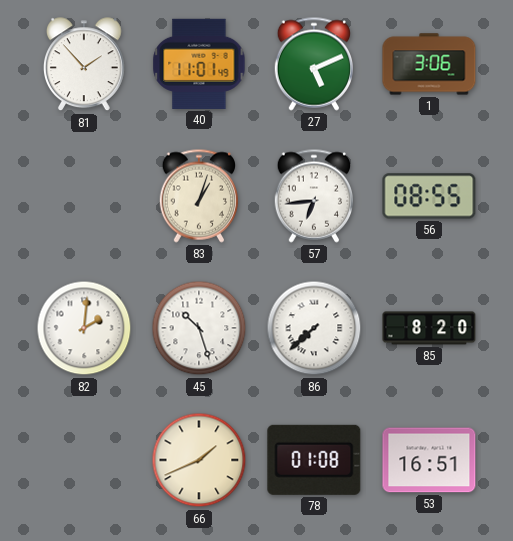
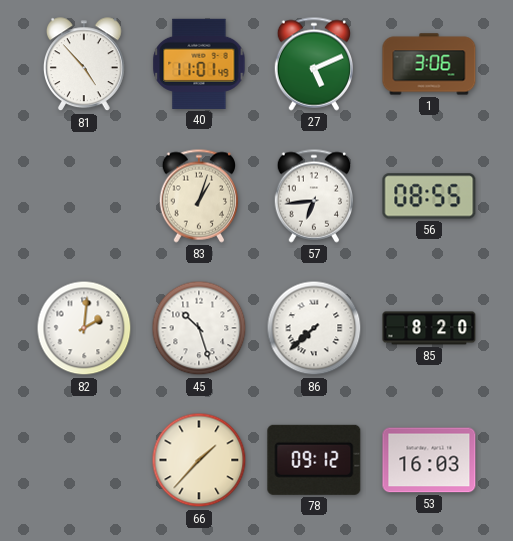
81: 1:53 -> 4:53 (84, 65)
66: 1:41 -> 1:37 (199, 460)
78: 01:08 -> 09:12 (314, 460)
53: 16:51 -> 16:03 (429, 460)
